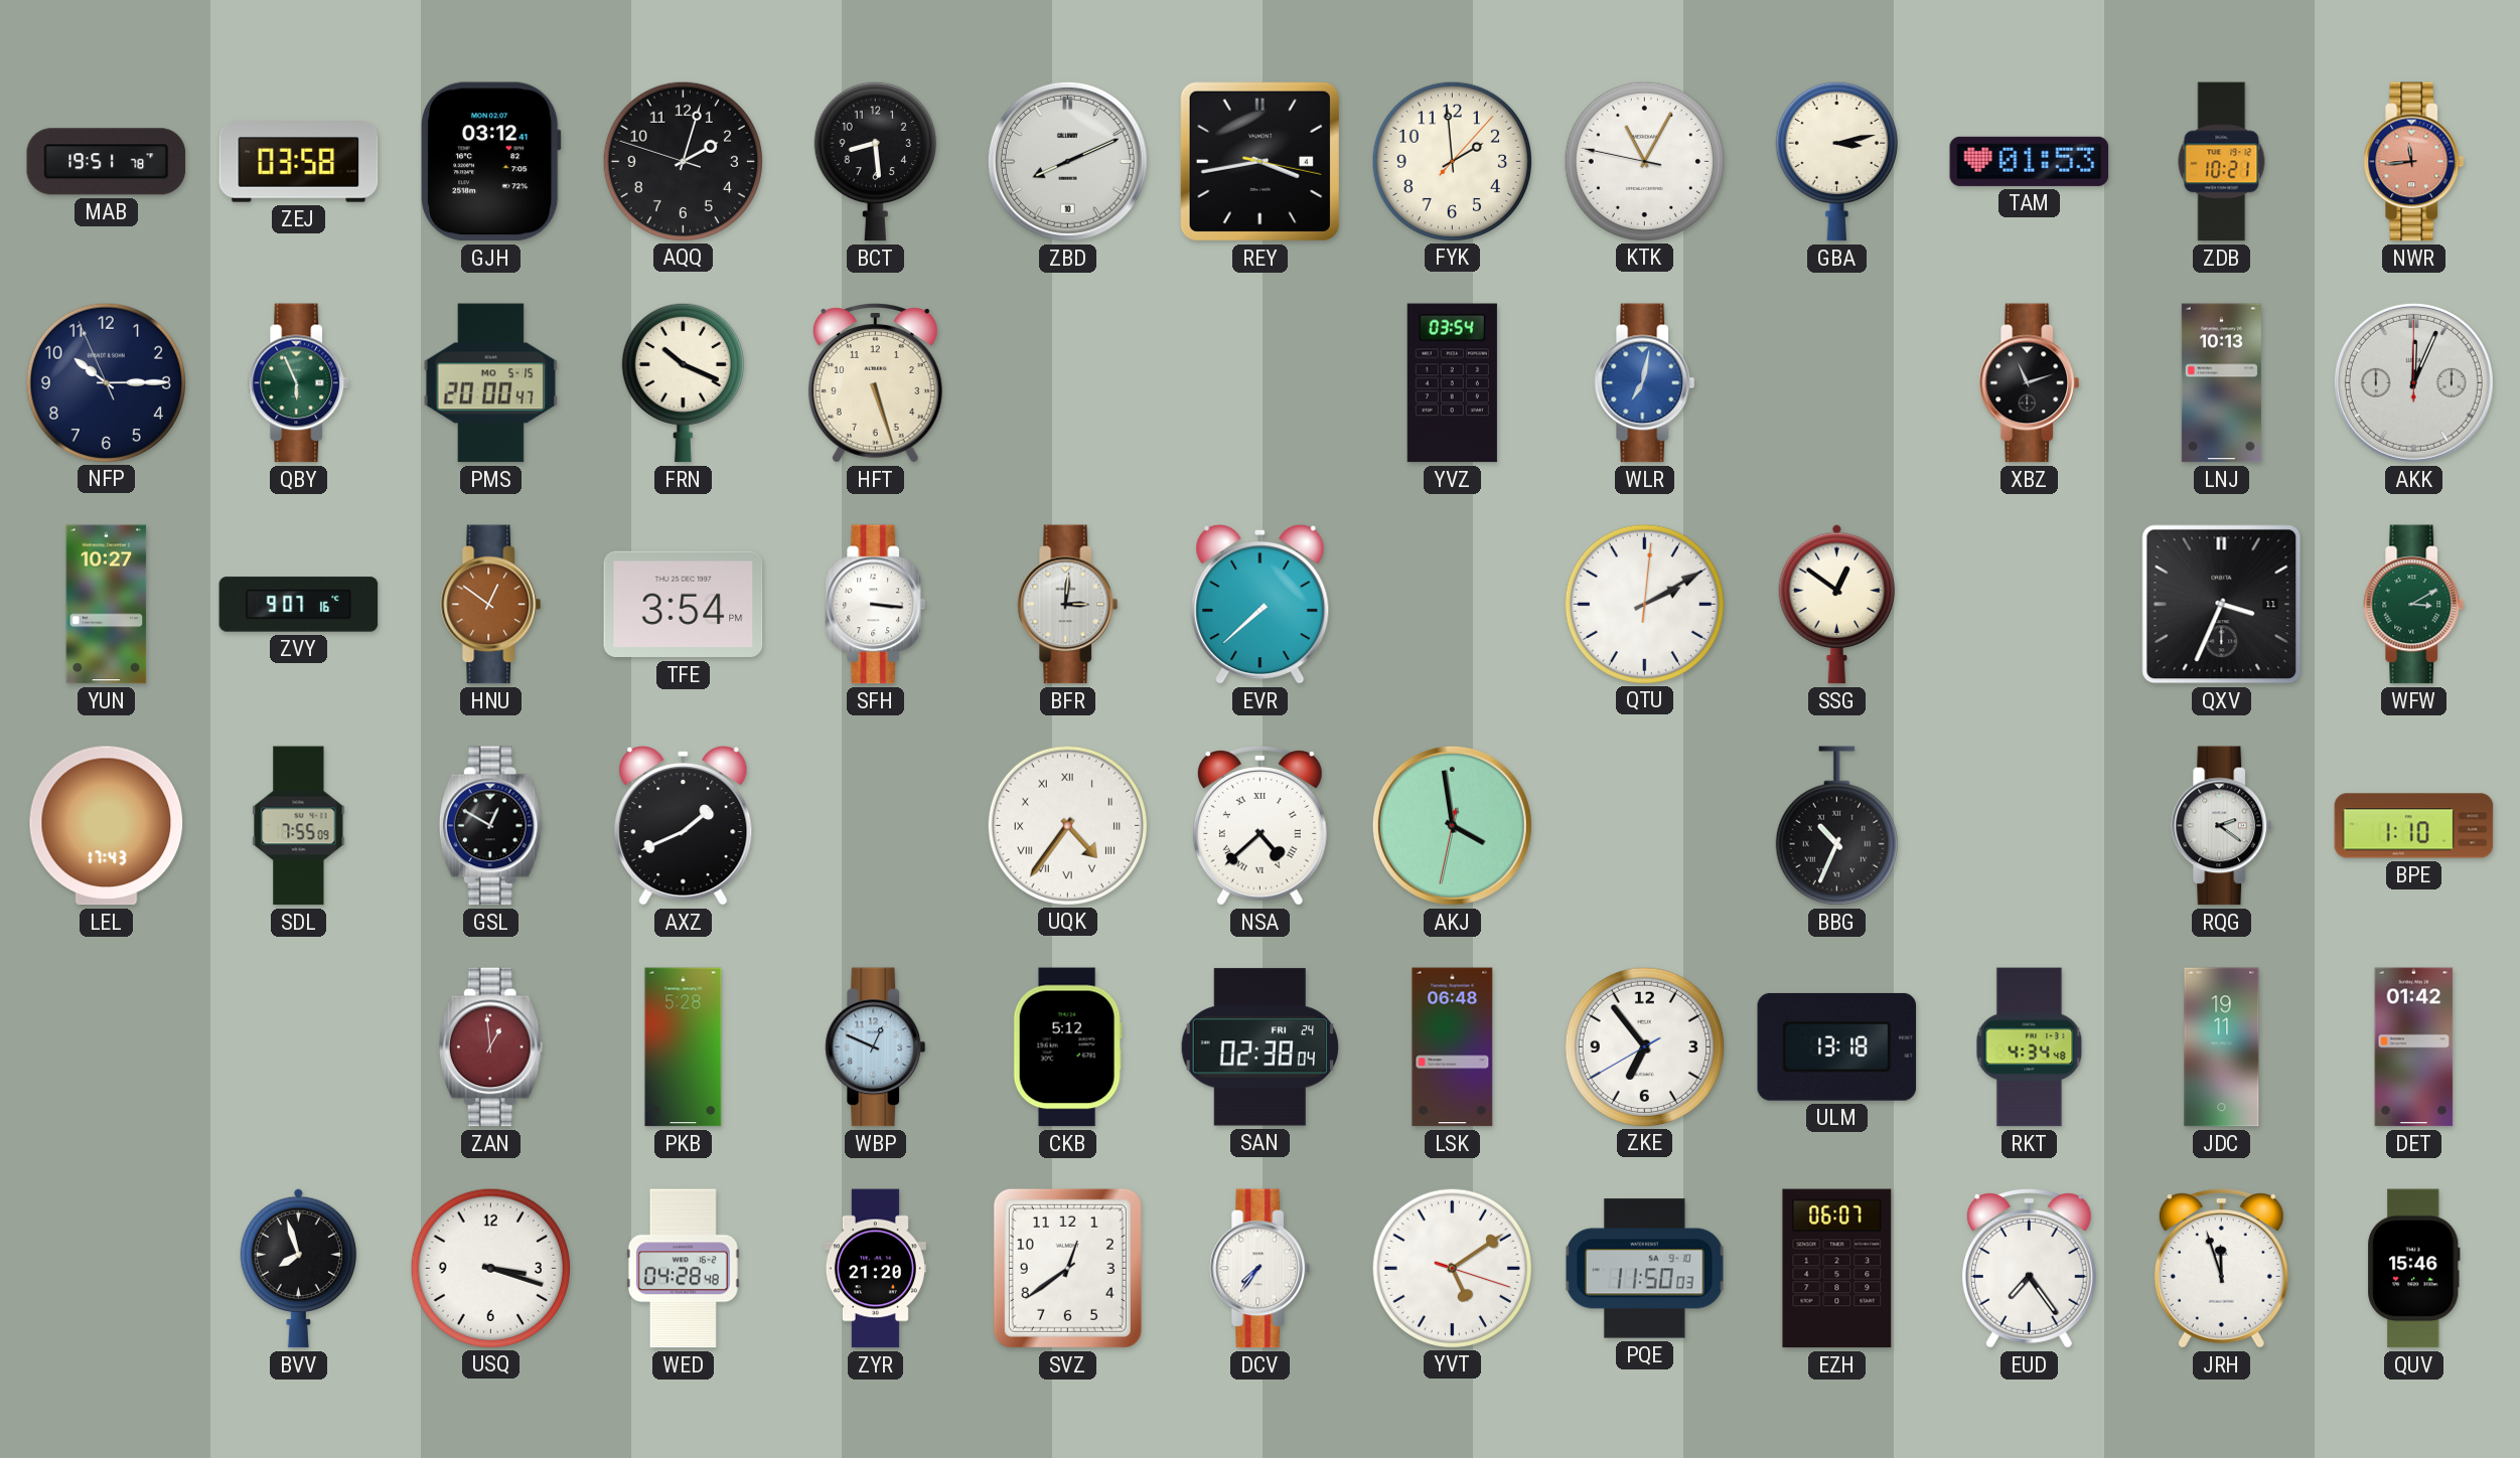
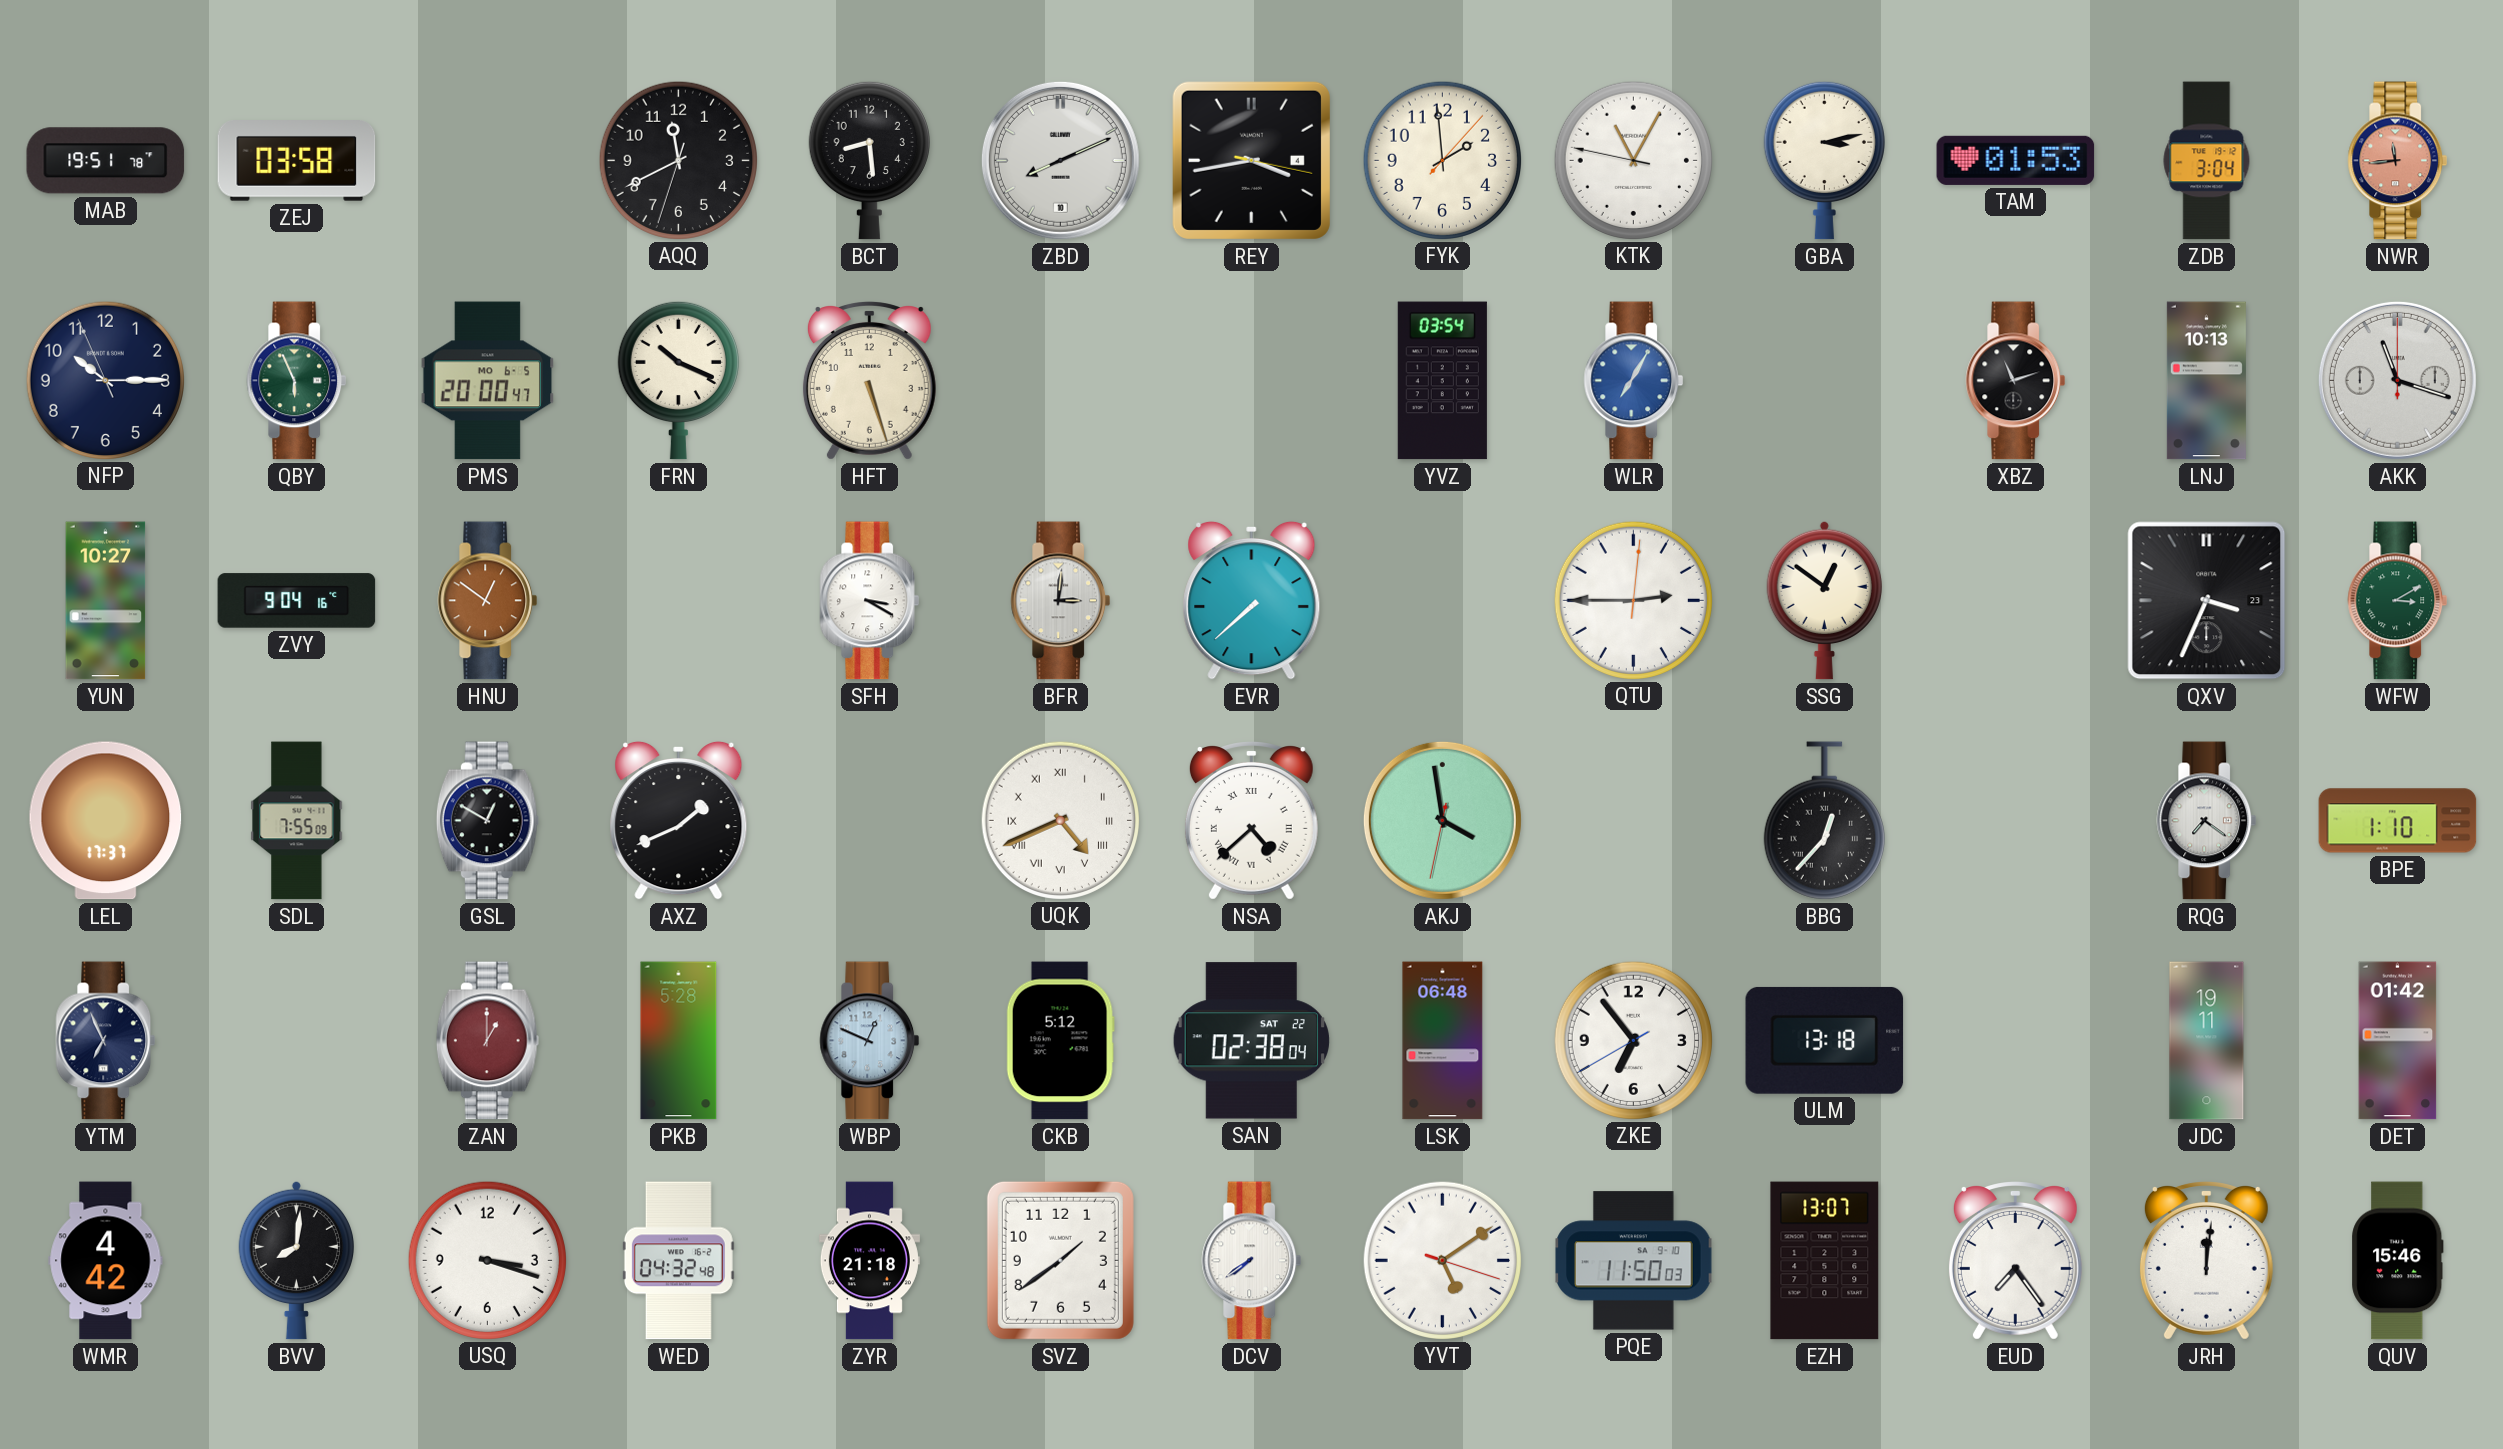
GJH: 03:12 -> none (491, 162)
AQQ: 2:02 -> 11:40 (678, 160)
ZDB: 10:21 -> 3:04 (2207, 161)
PMS date: MO 5-15 -> MO 6-5 (488, 381)
WLR: 7:02 -> 7:05 (1634, 381)
AKK: 12:04 -> 11:18 (2397, 380)
ZVY: 9:07 -> 9:04 (297, 601)
TFE: 3:54 -> none (684, 605)
SFH: 3:16 -> 3:20 (870, 601)
QTU: 2:10 -> 2:45 (1633, 600)
QXV date: 11 -> 23 (2207, 601)
LEL: 17:43 -> 17:37 (106, 821)
UQK: 4:36 -> 4:41 (1060, 820)
BBG: 10:34 -> 12:37 (1824, 821)
RQG: 2:21 -> 7:21 (2207, 821)
YTM: none -> 6:56 (106, 1041)
ZAN: 12:59 -> 1:00 (487, 1041)
SAN date: FRI 24 -> SAT 22 (1251, 1041)
RKT: 4:34 -> none (2030, 1047)
WMR: none -> 4:42 (106, 1261)
BVV: 7:57 -> 8:01 (296, 1260)
WED: 04:28 -> 04:32 (678, 1261)
ZYR: 21:20 -> 21:18 (869, 1261)
SVZ: 12:39 -> 1:39 (1060, 1260)
DCV: 7:36 -> 7:39 (1252, 1261)
EZH: 06:07 -> 13:07 (1825, 1261)
JRH: 11:57 -> 12:01 (2206, 1261)
